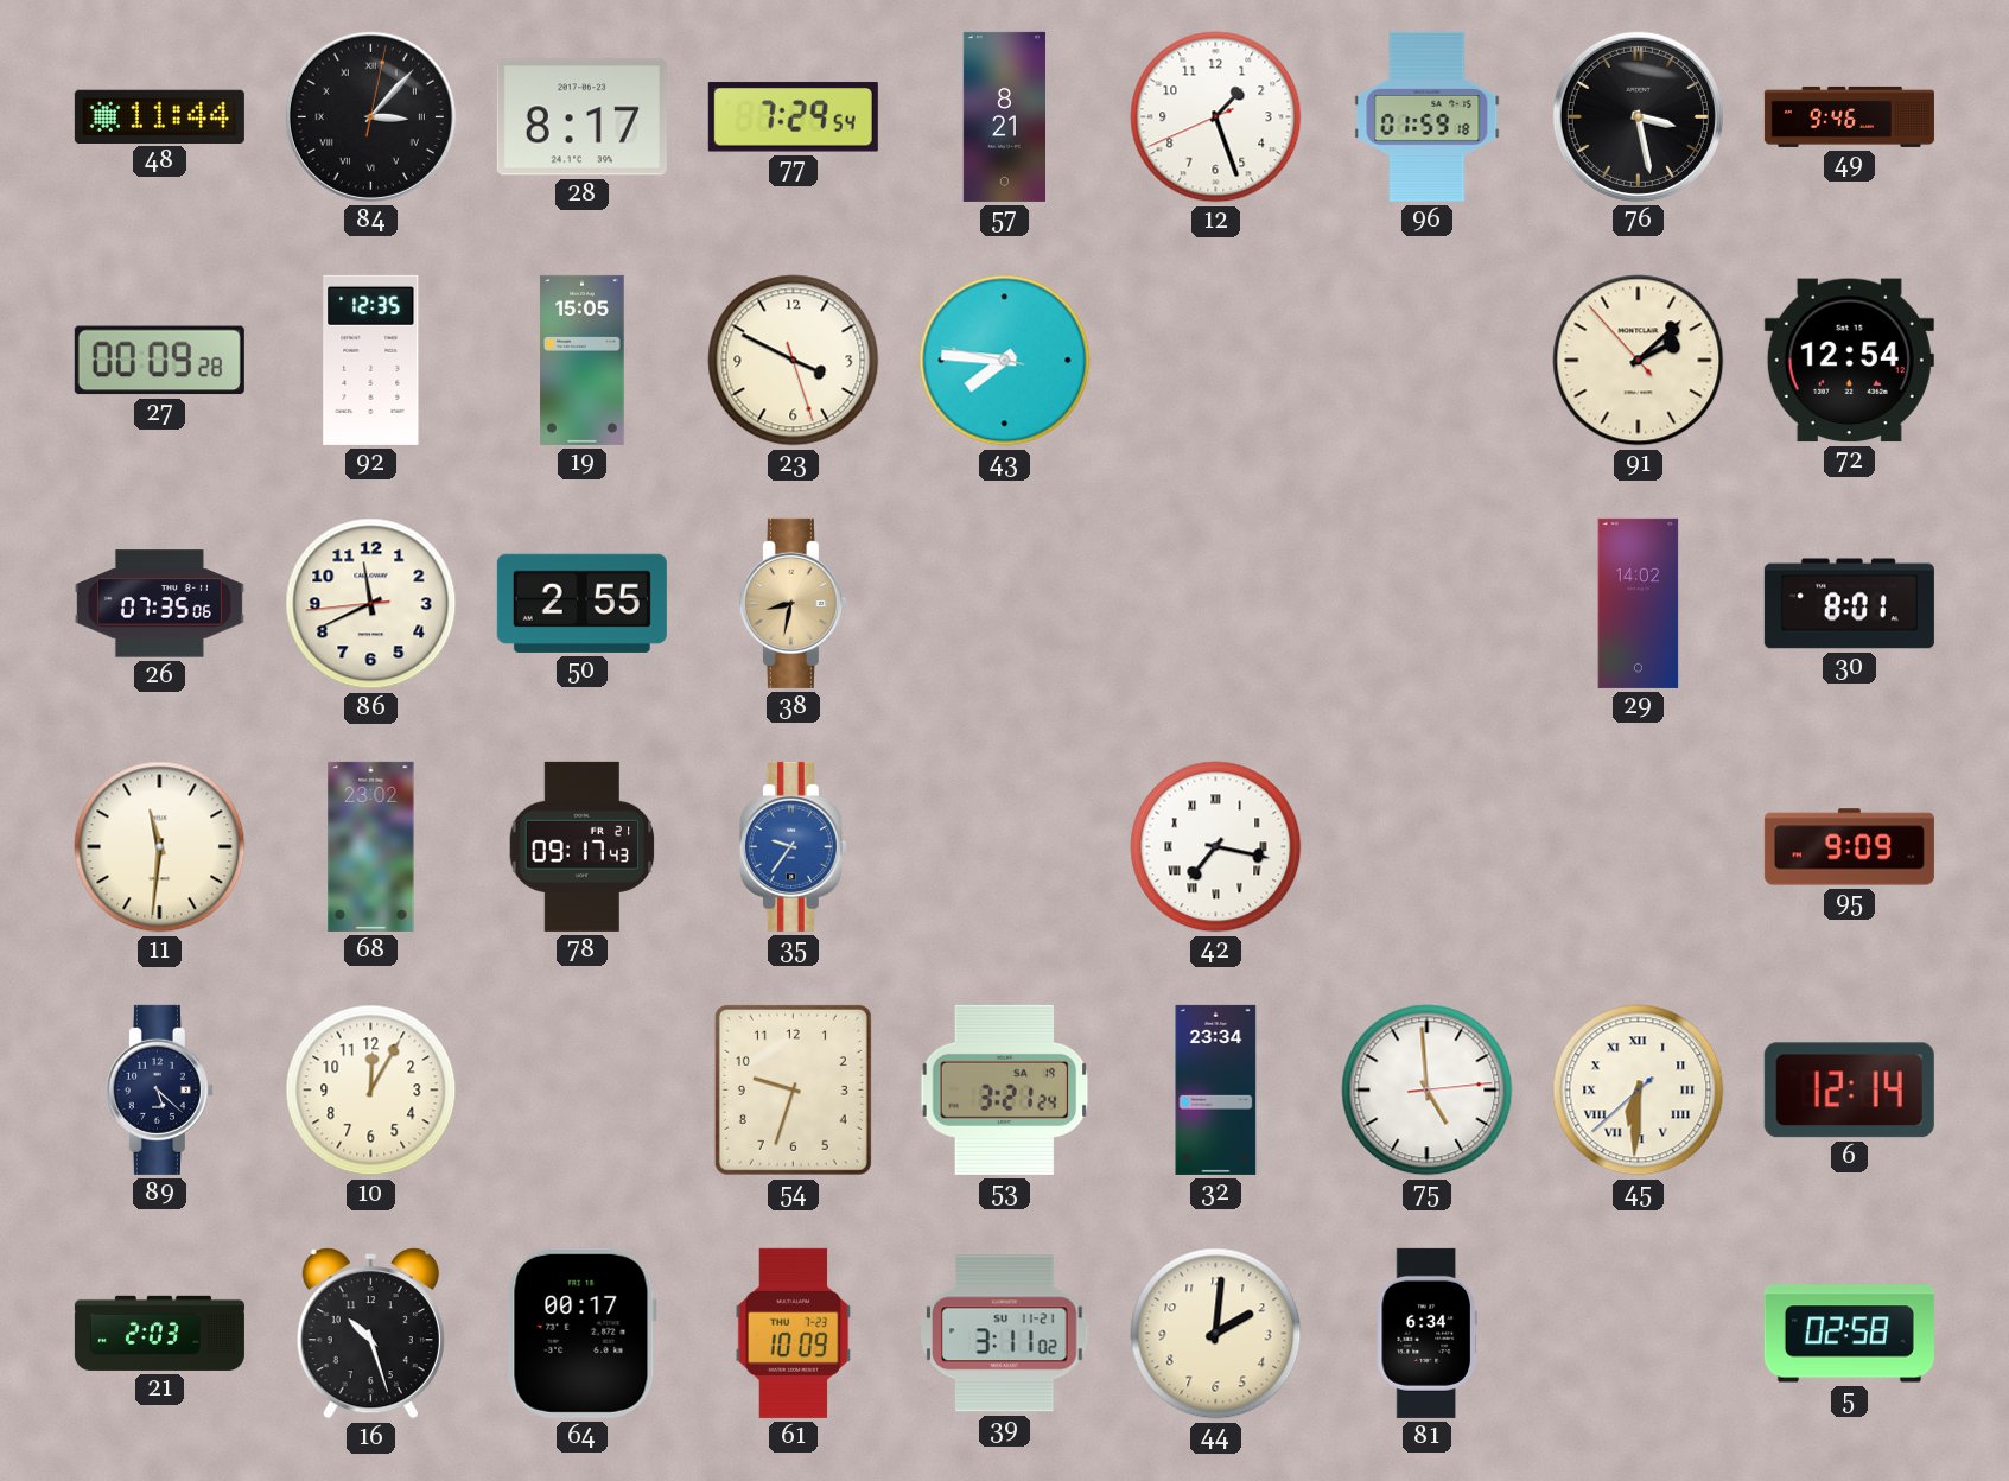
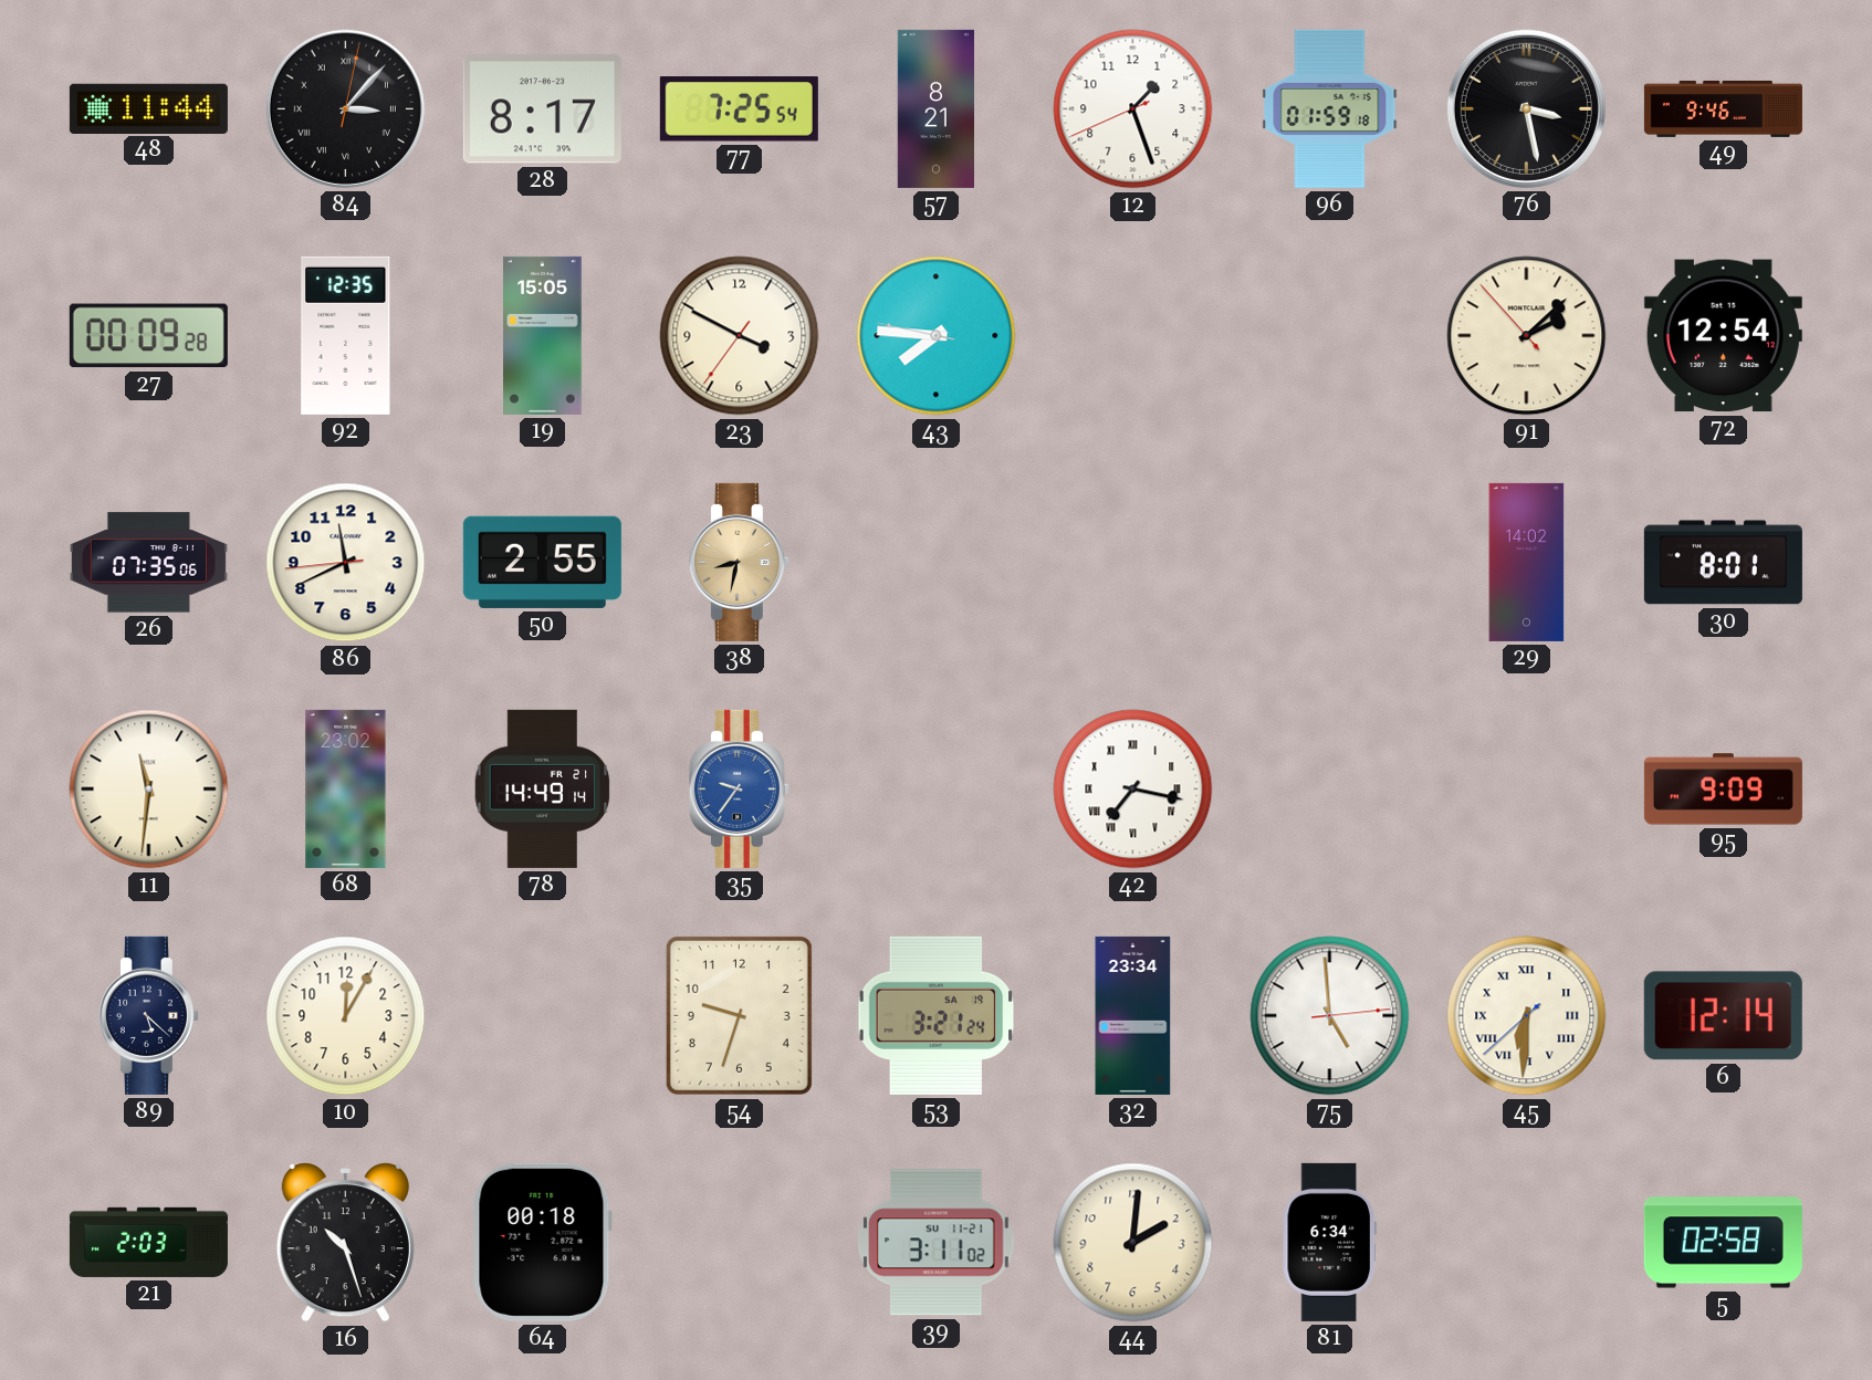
77: 7:29 -> 7:25 (739, 109)
23: 3:49:27 -> 3:49:36 (740, 336)
78: 09:17 -> 14:49 (543, 788)
64: 00:17 -> 00:18 (542, 1242)
61: 10:09 -> none (794, 1333)
